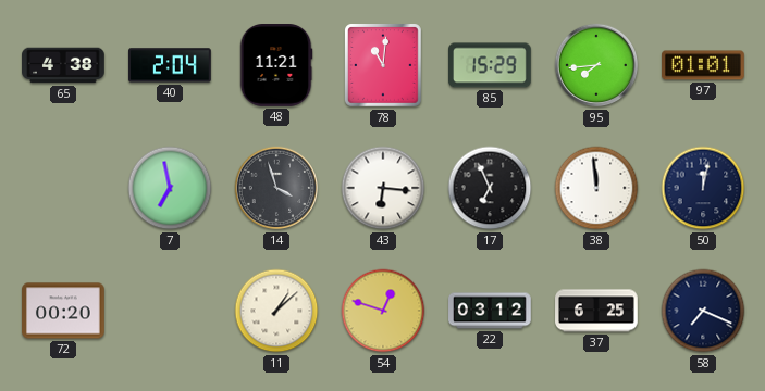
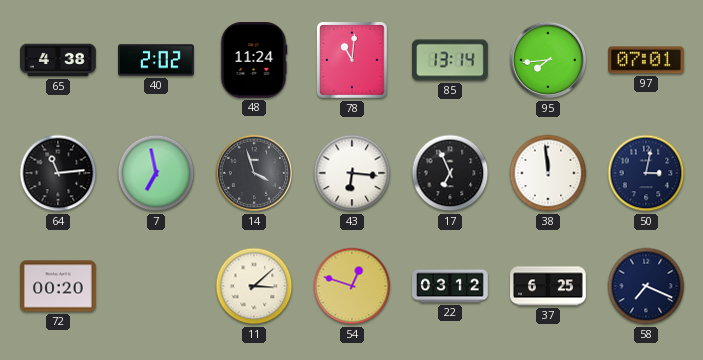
40: 2:04 -> 2:02 (157, 60)
48: 11:21 -> 11:24 (254, 61)
85: 15:29 -> 13:14 (451, 60)
97: 01:01 -> 07:01 (647, 60)
64: none -> 11:14 (58, 173)
50: 12:02 -> 3:02 (646, 173)
11: 1:08 -> 3:08 (254, 286)
